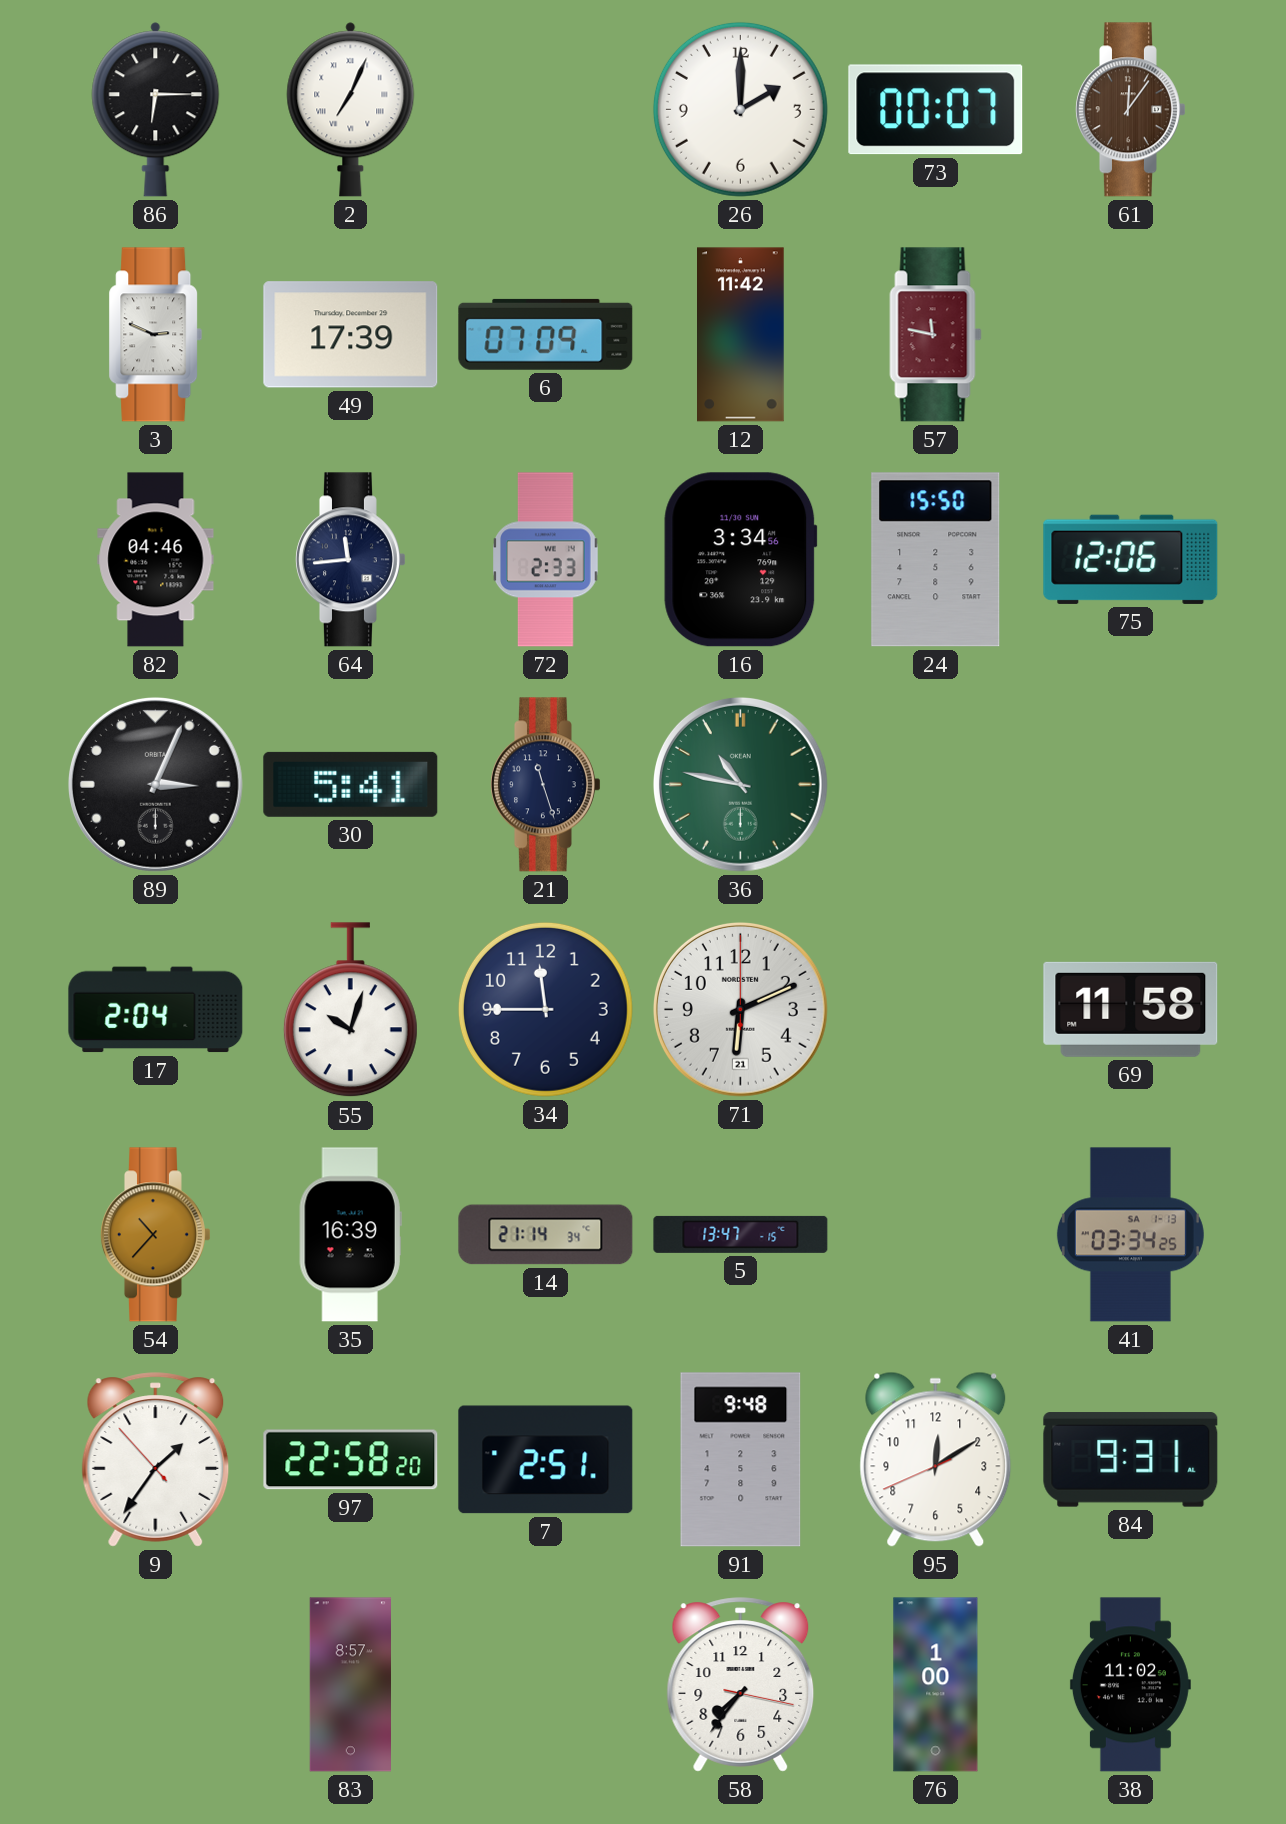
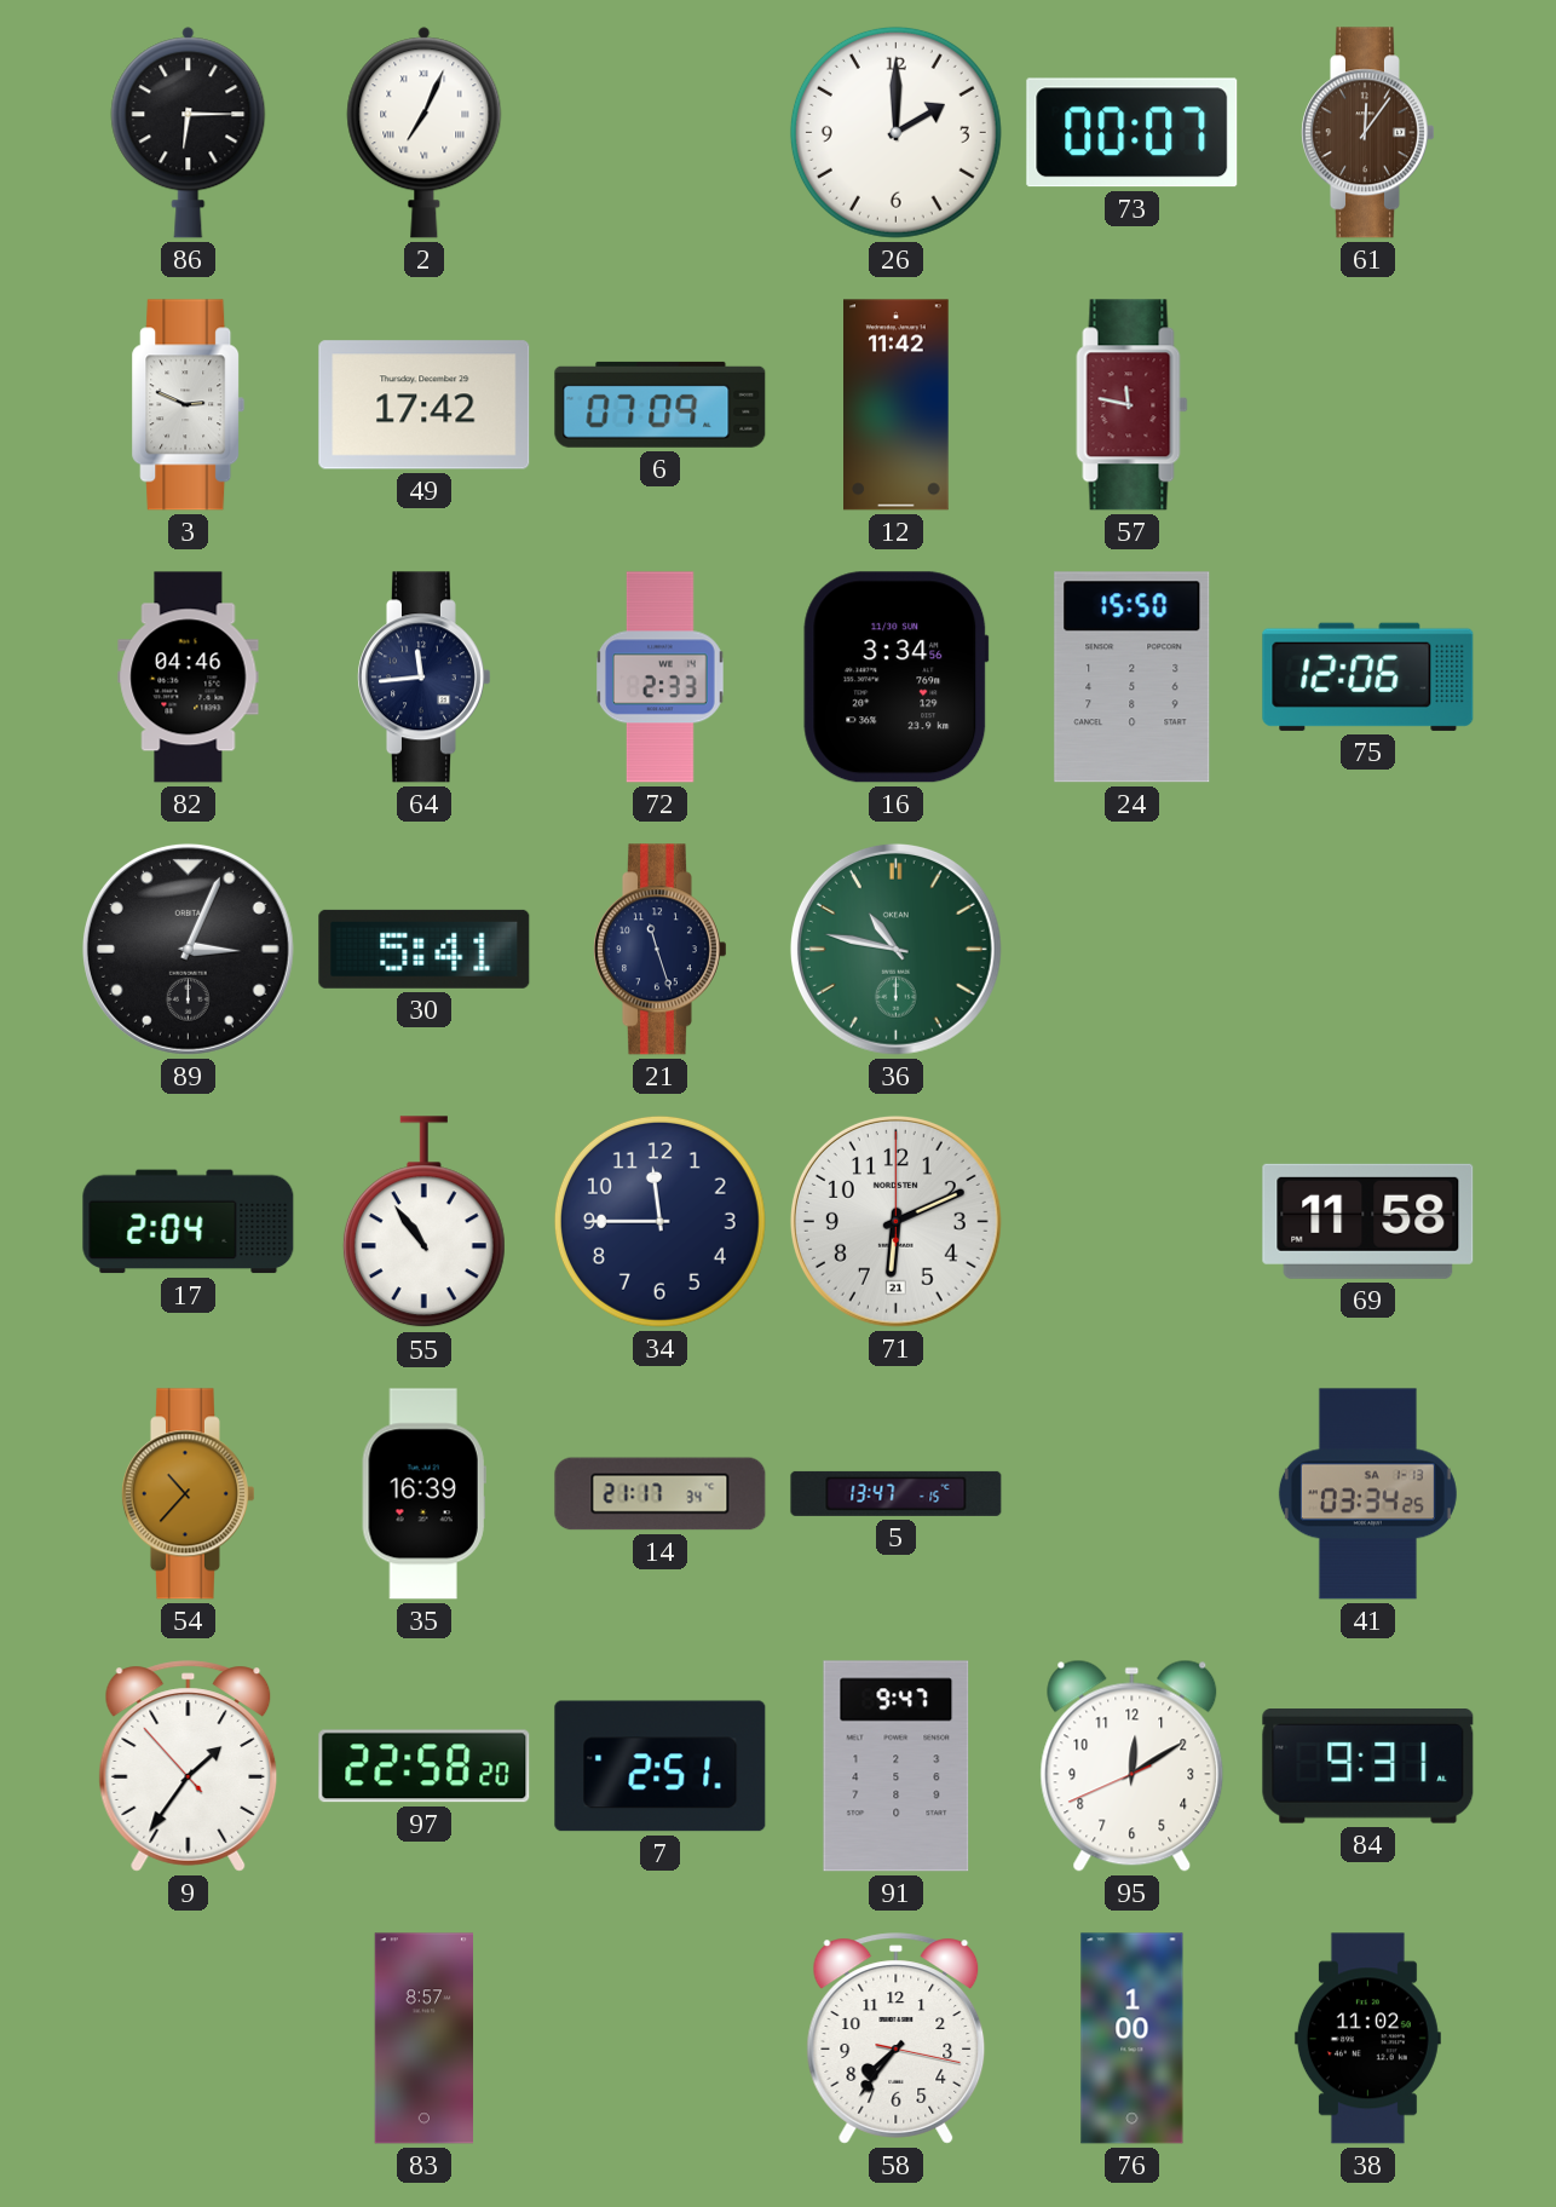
49: 17:39 -> 17:42 (425, 405)
55: 10:03 -> 10:54 (423, 1222)
14: 21:14 -> 21:17 (661, 1494)
91: 9:48 -> 9:47 (897, 1767)
